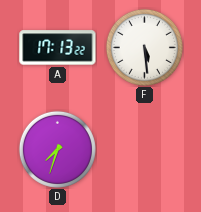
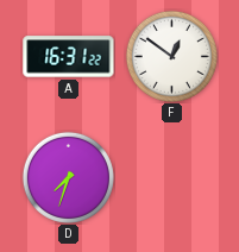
A: 17:13 -> 16:31 (69, 57)
F: 5:29 -> 12:51 (171, 56)
